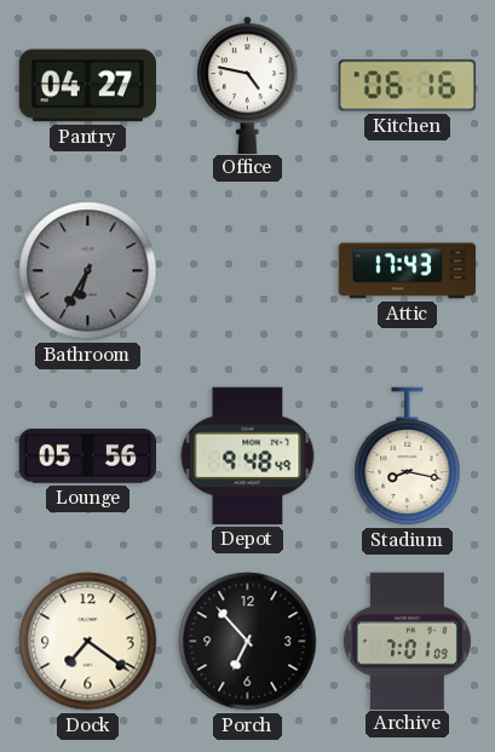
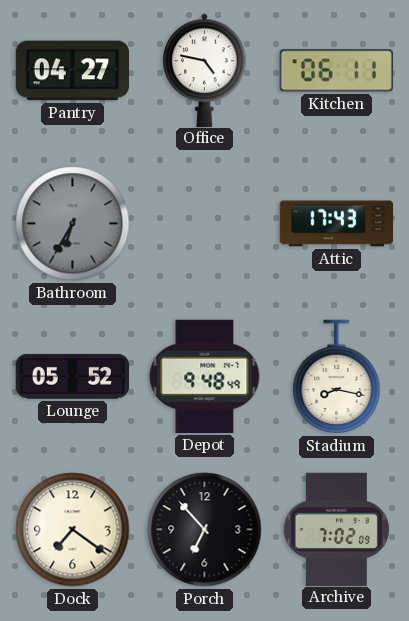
Kitchen: 06:16 -> 06:11 (336, 71)
Lounge: 05:56 -> 05:52 (72, 377)
Archive: 7:01 -> 7:02 (336, 529)
